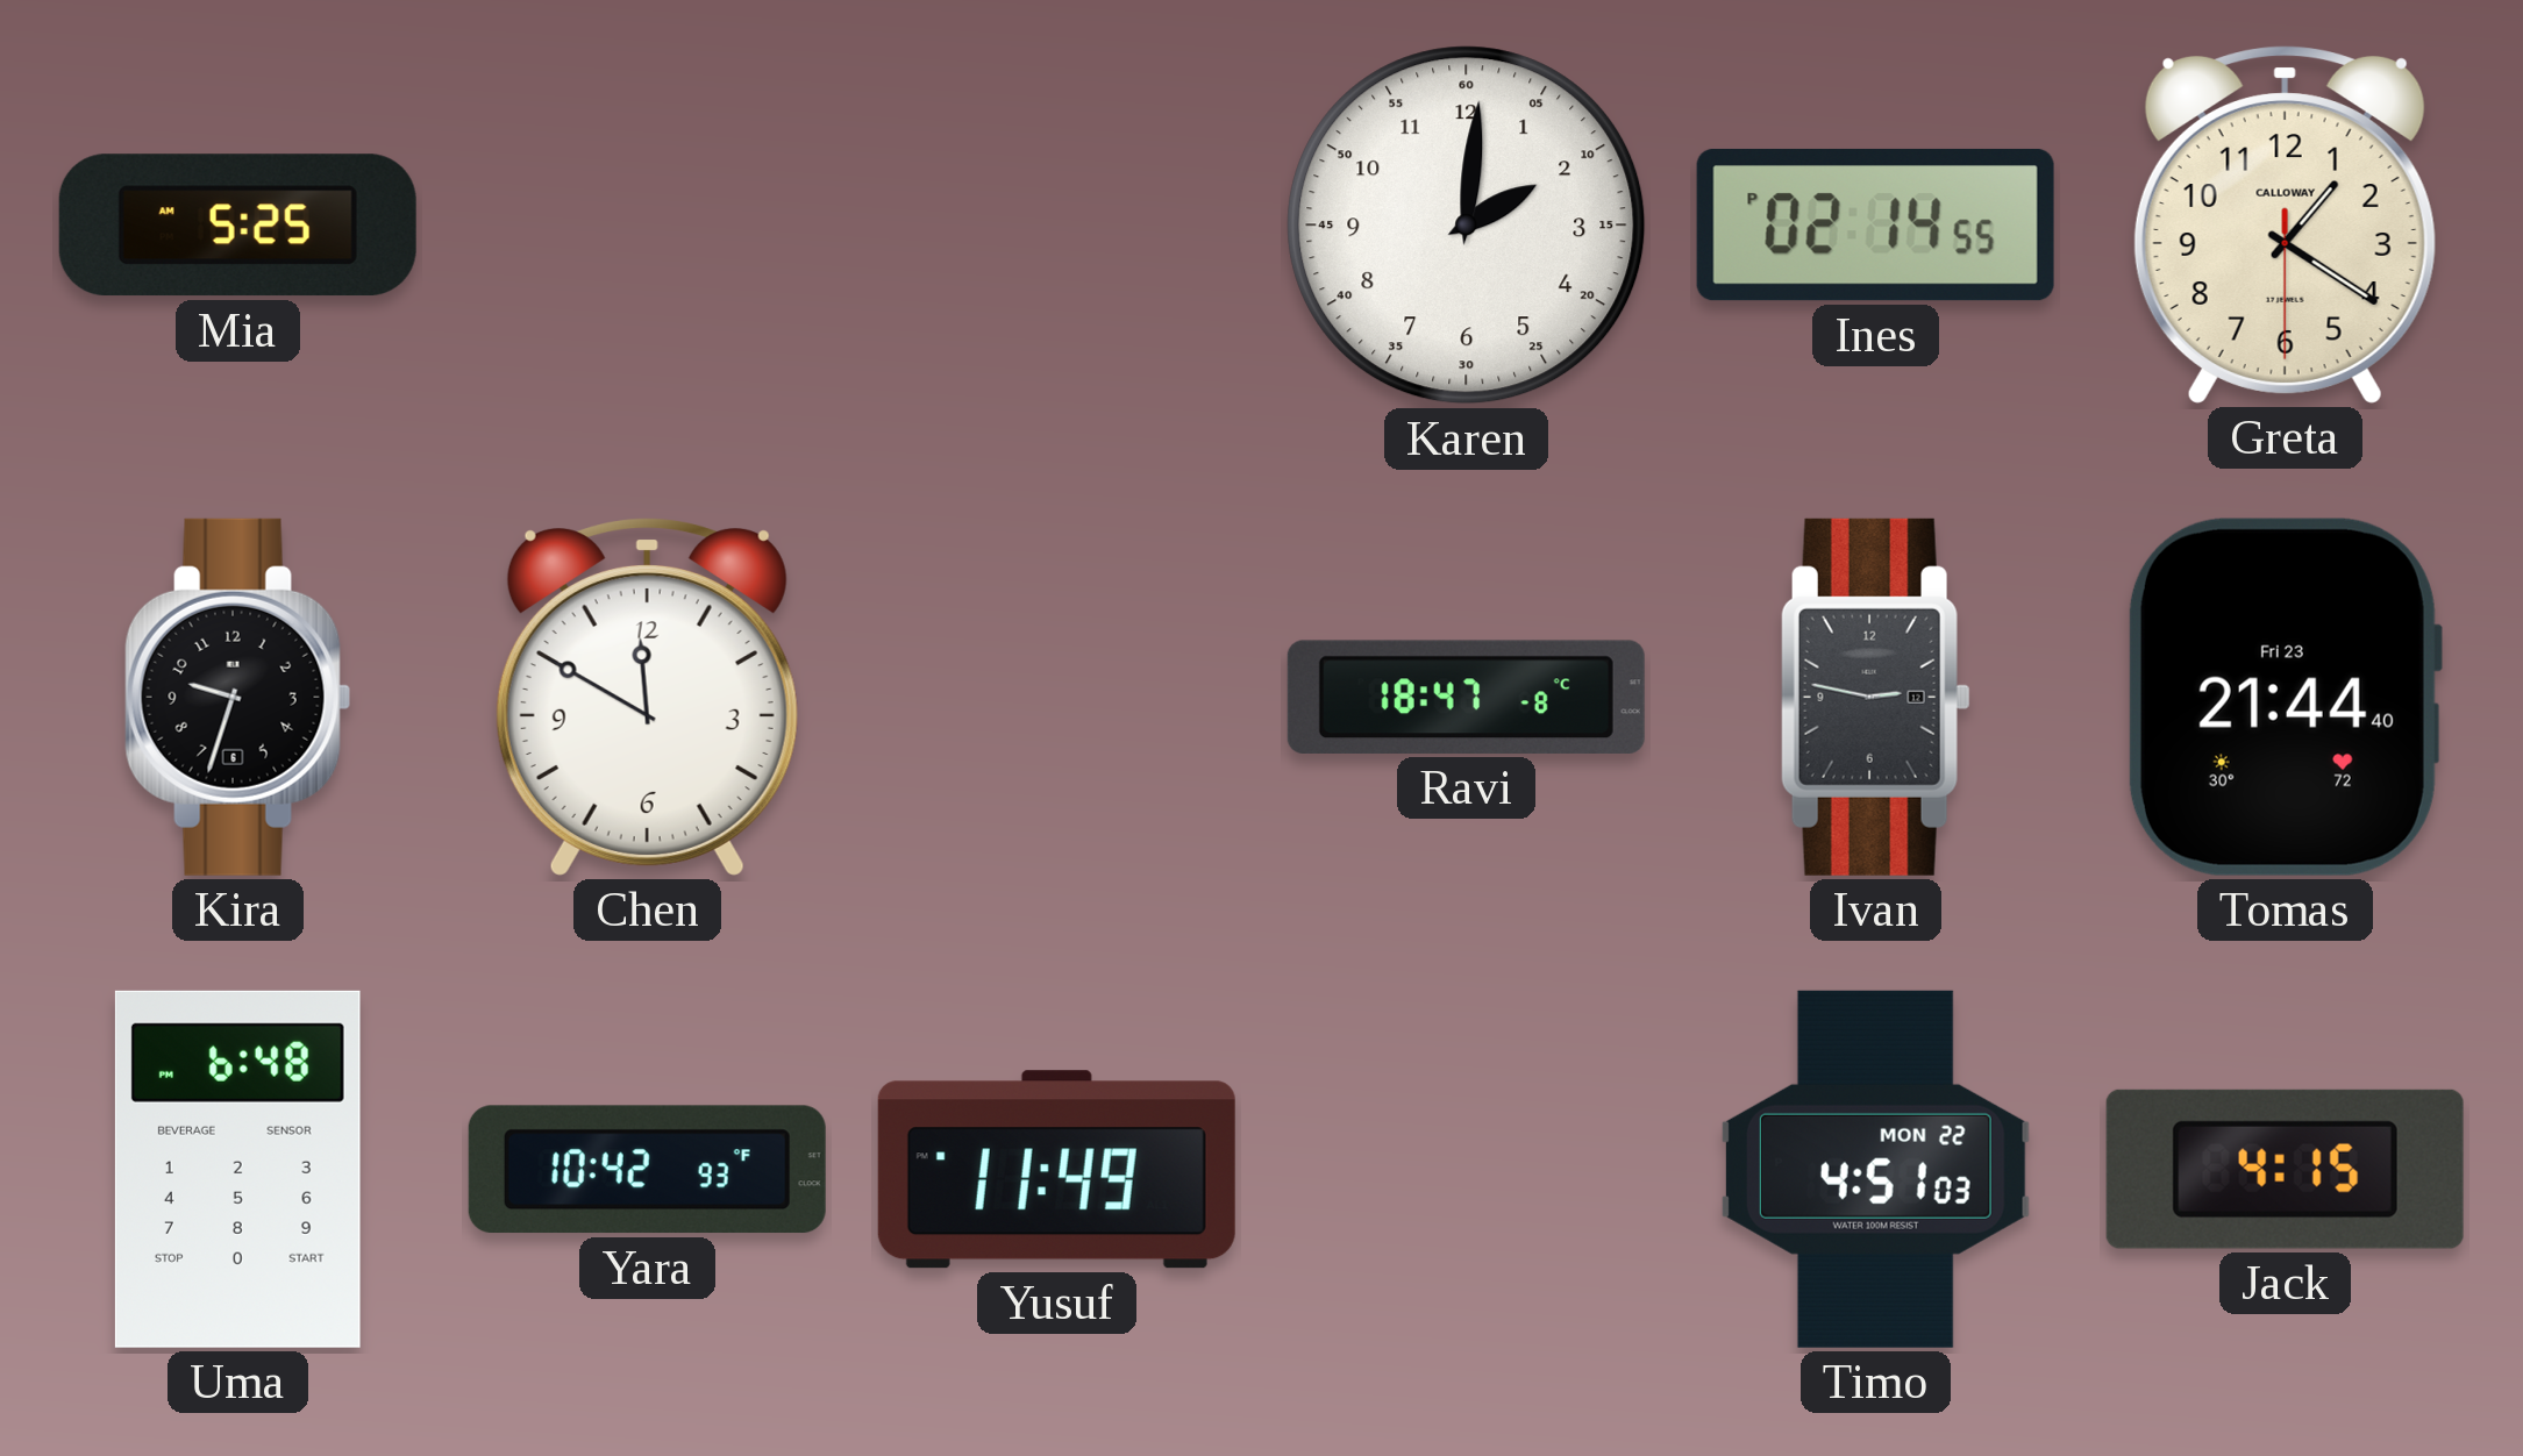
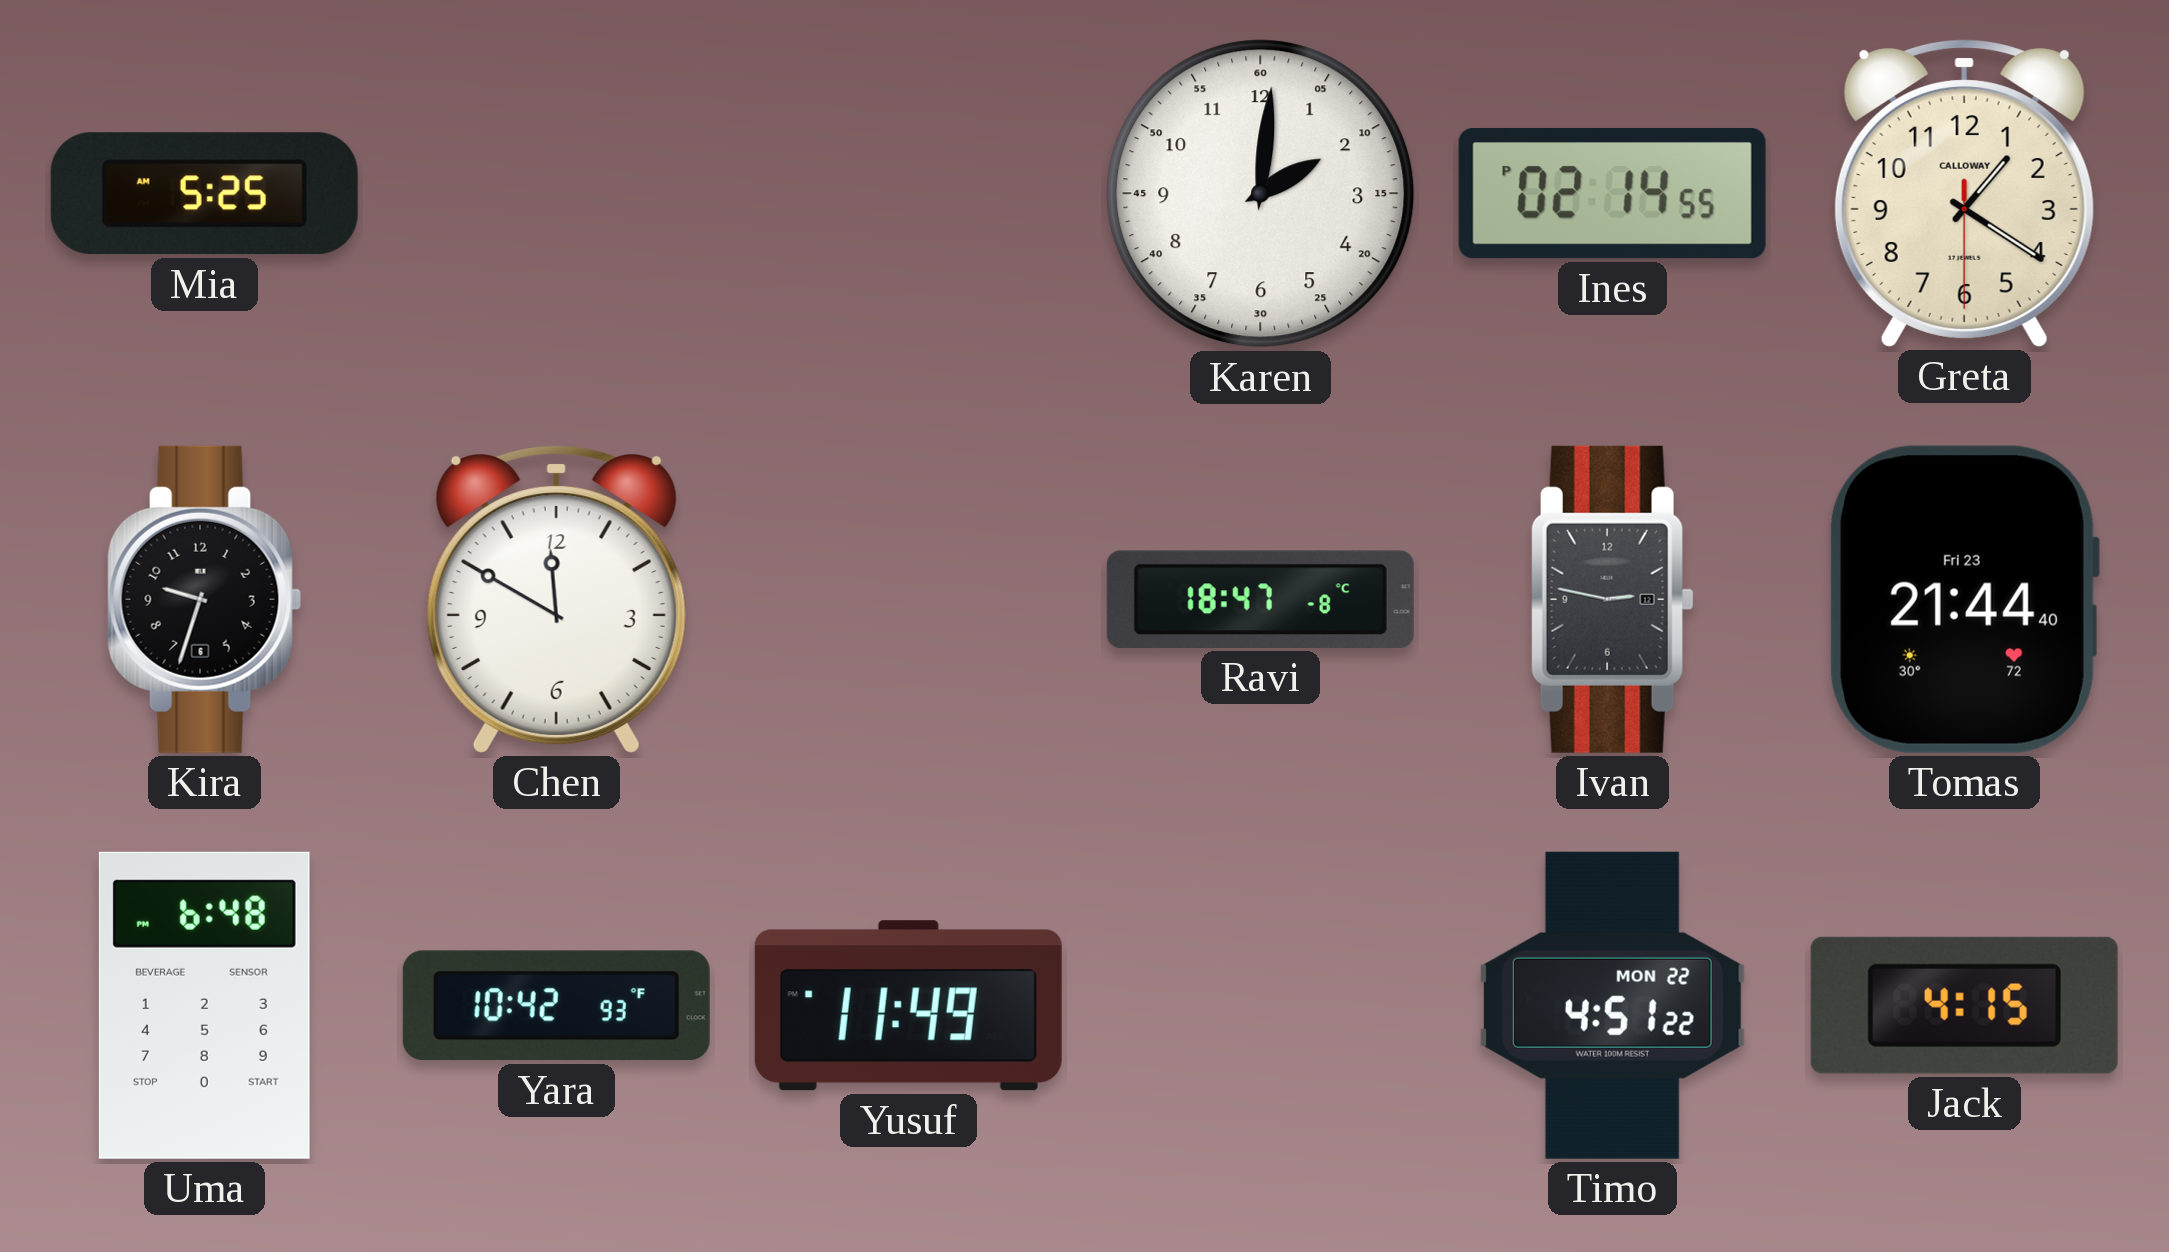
Timo: 4:51:03 -> 4:51:22 (1612, 1005)
